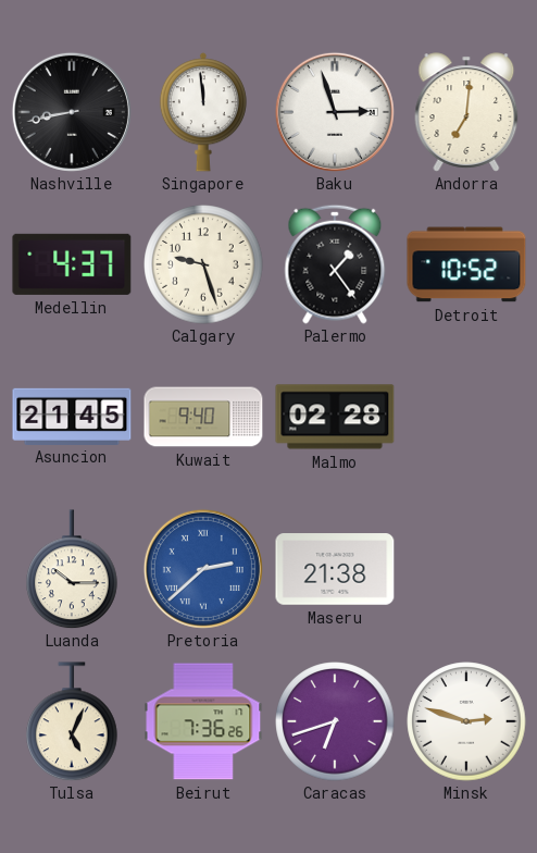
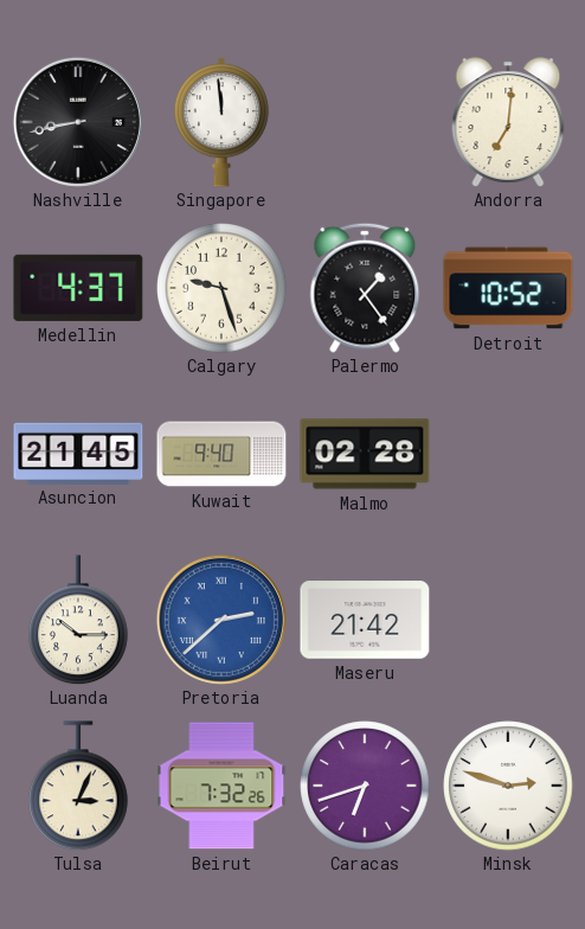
Baku: 2:57 -> none (335, 112)
Maseru: 21:38 -> 21:42 (365, 620)
Tulsa: 5:04 -> 3:04 (78, 786)
Beirut: 7:36 -> 7:32 (221, 786)
